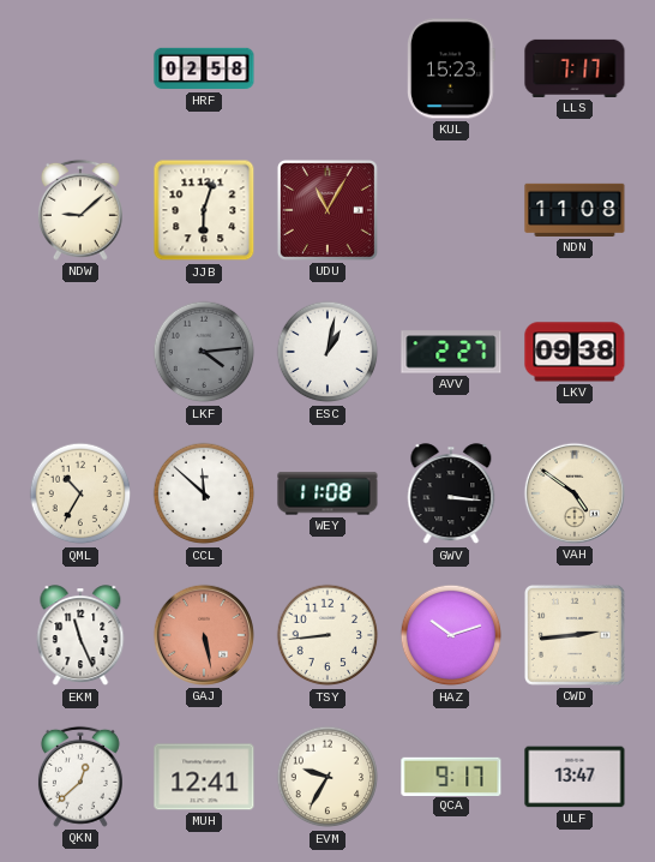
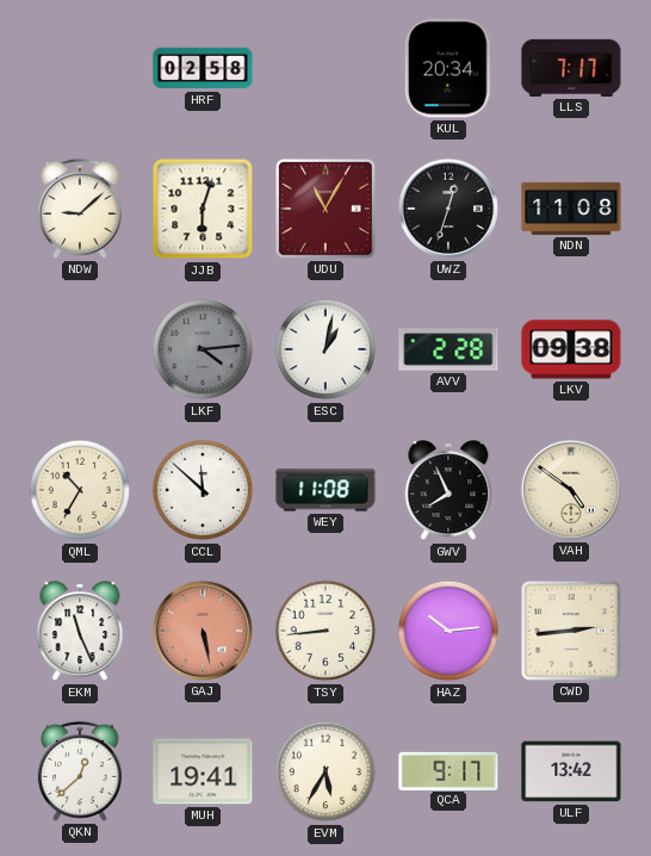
KUL: 15:23 -> 20:34 (449, 68)
UWZ: none -> 12:33 (448, 209)
AVV: 2:27 -> 2:28 (448, 349)
GWV: 3:16 -> 7:56 (448, 491)
HAZ: 10:12 -> 10:14 (448, 631)
MUH: 12:41 -> 19:41 (203, 771)
EVM: 9:35 -> 5:35 (325, 771)
ULF: 13:47 -> 13:42 (571, 771)
